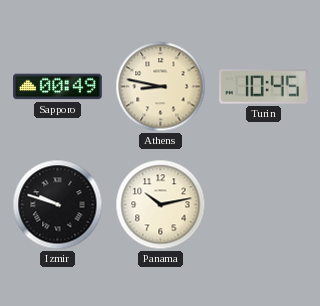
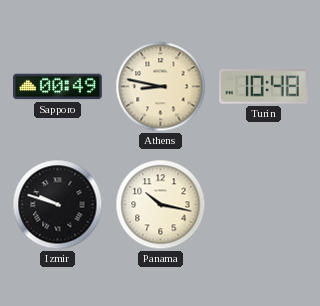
Turin: 10:45 -> 10:48 (264, 87)
Panama: 10:13 -> 10:17 (161, 205)
